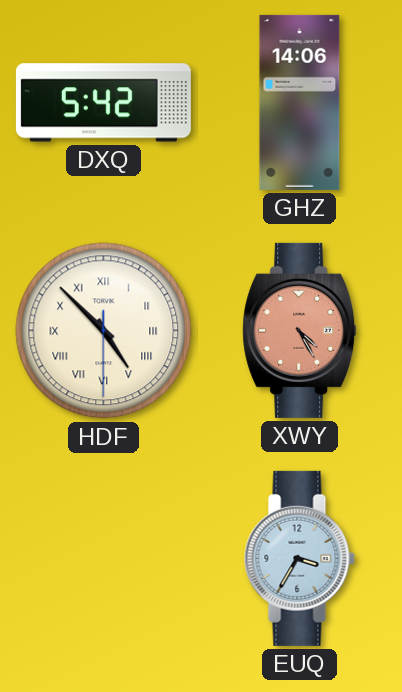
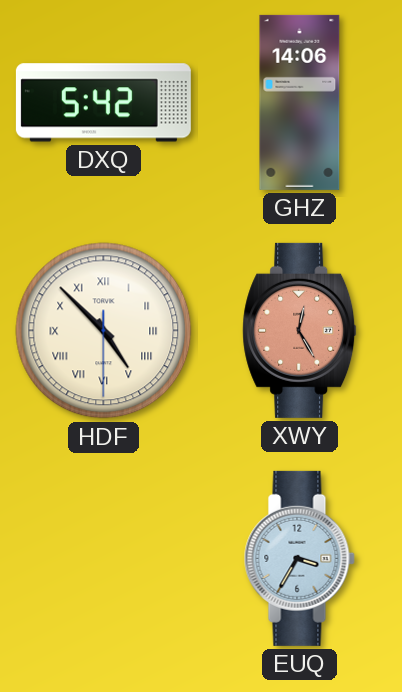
XWY: 4:25 -> 12:25 (300, 330)
